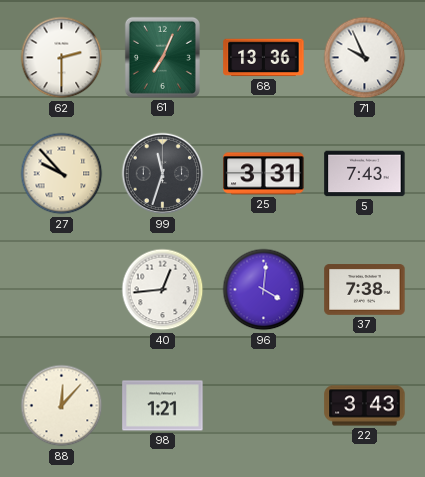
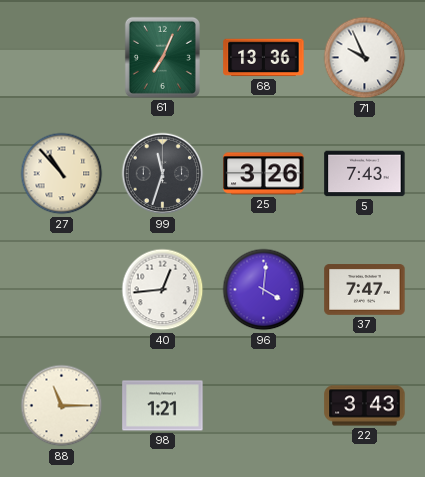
62: 2:30 -> none (62, 58)
27: 9:53 -> 10:53 (62, 174)
25: 3:31 -> 3:26 (264, 174)
37: 7:38 -> 7:47 (365, 290)
88: 12:07 -> 11:15 (62, 406)
